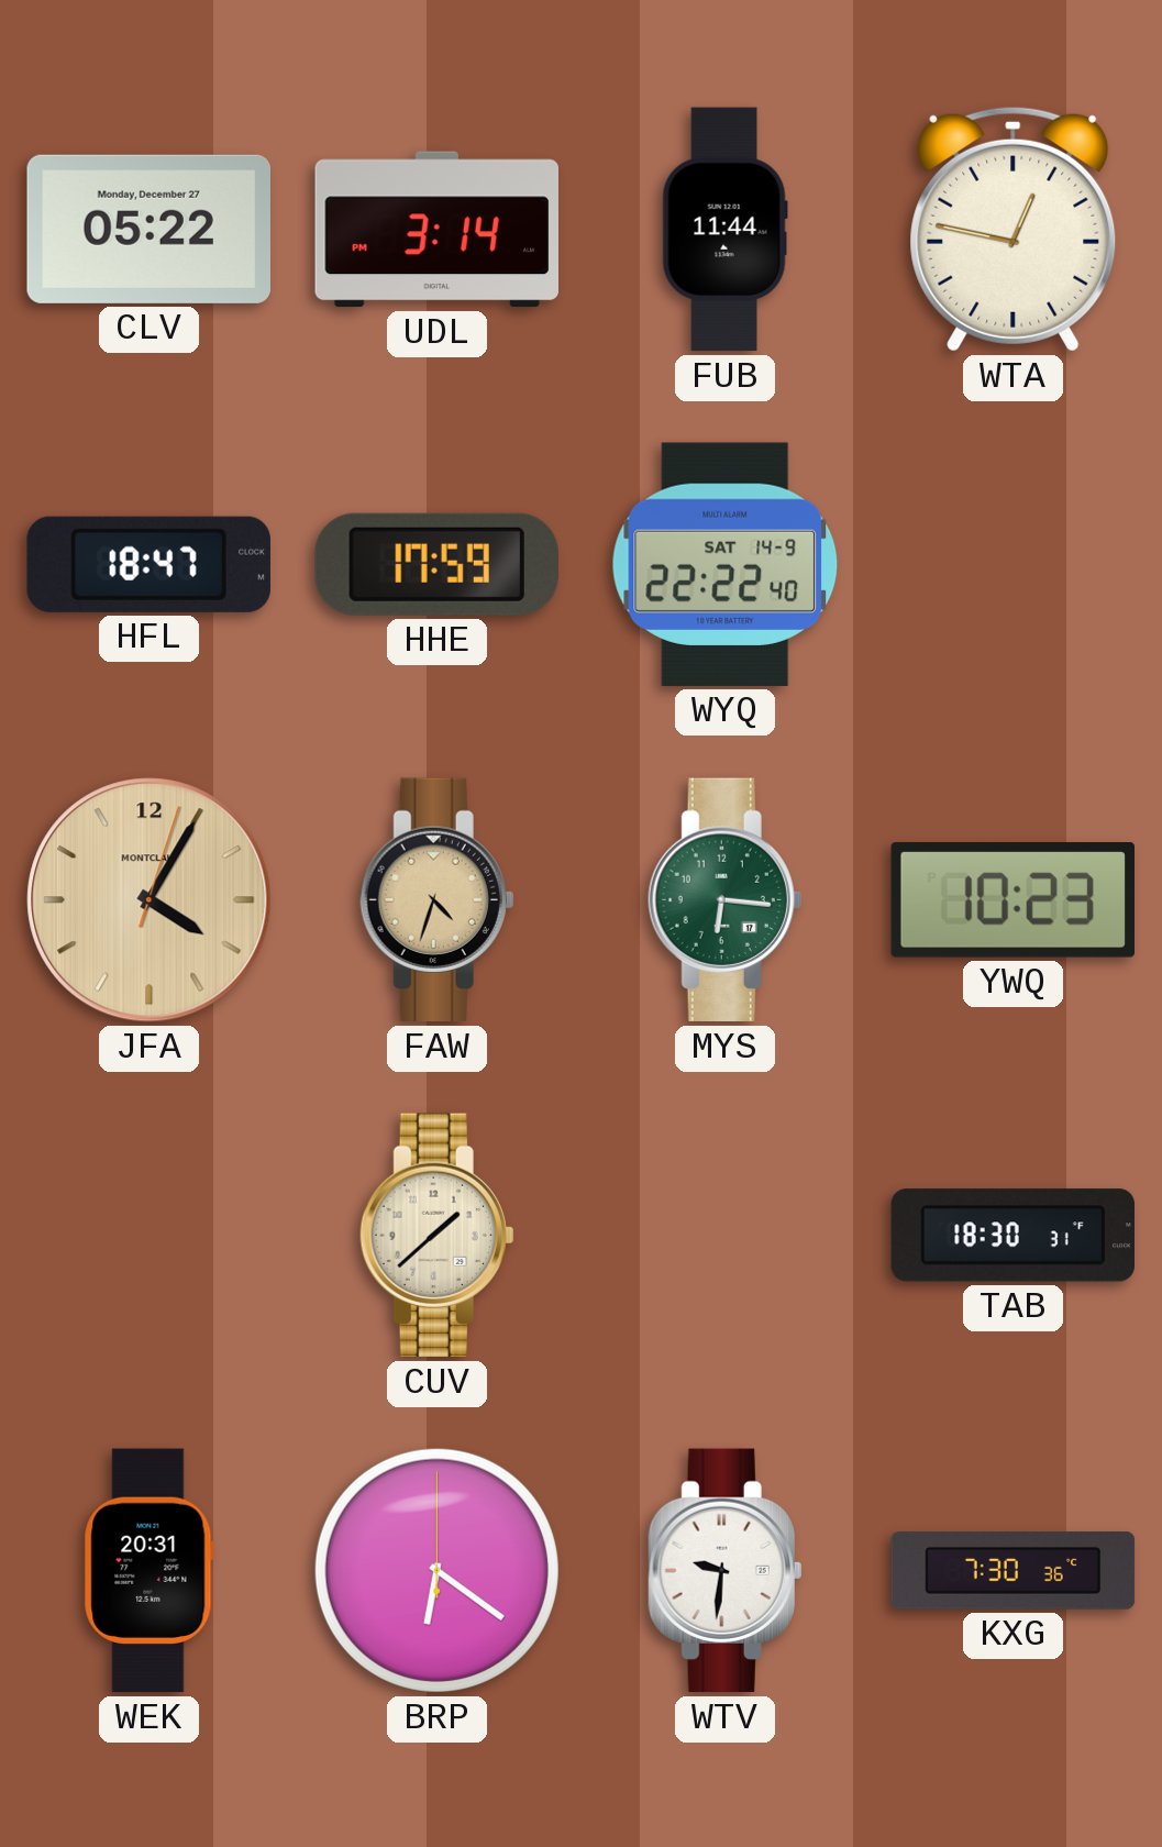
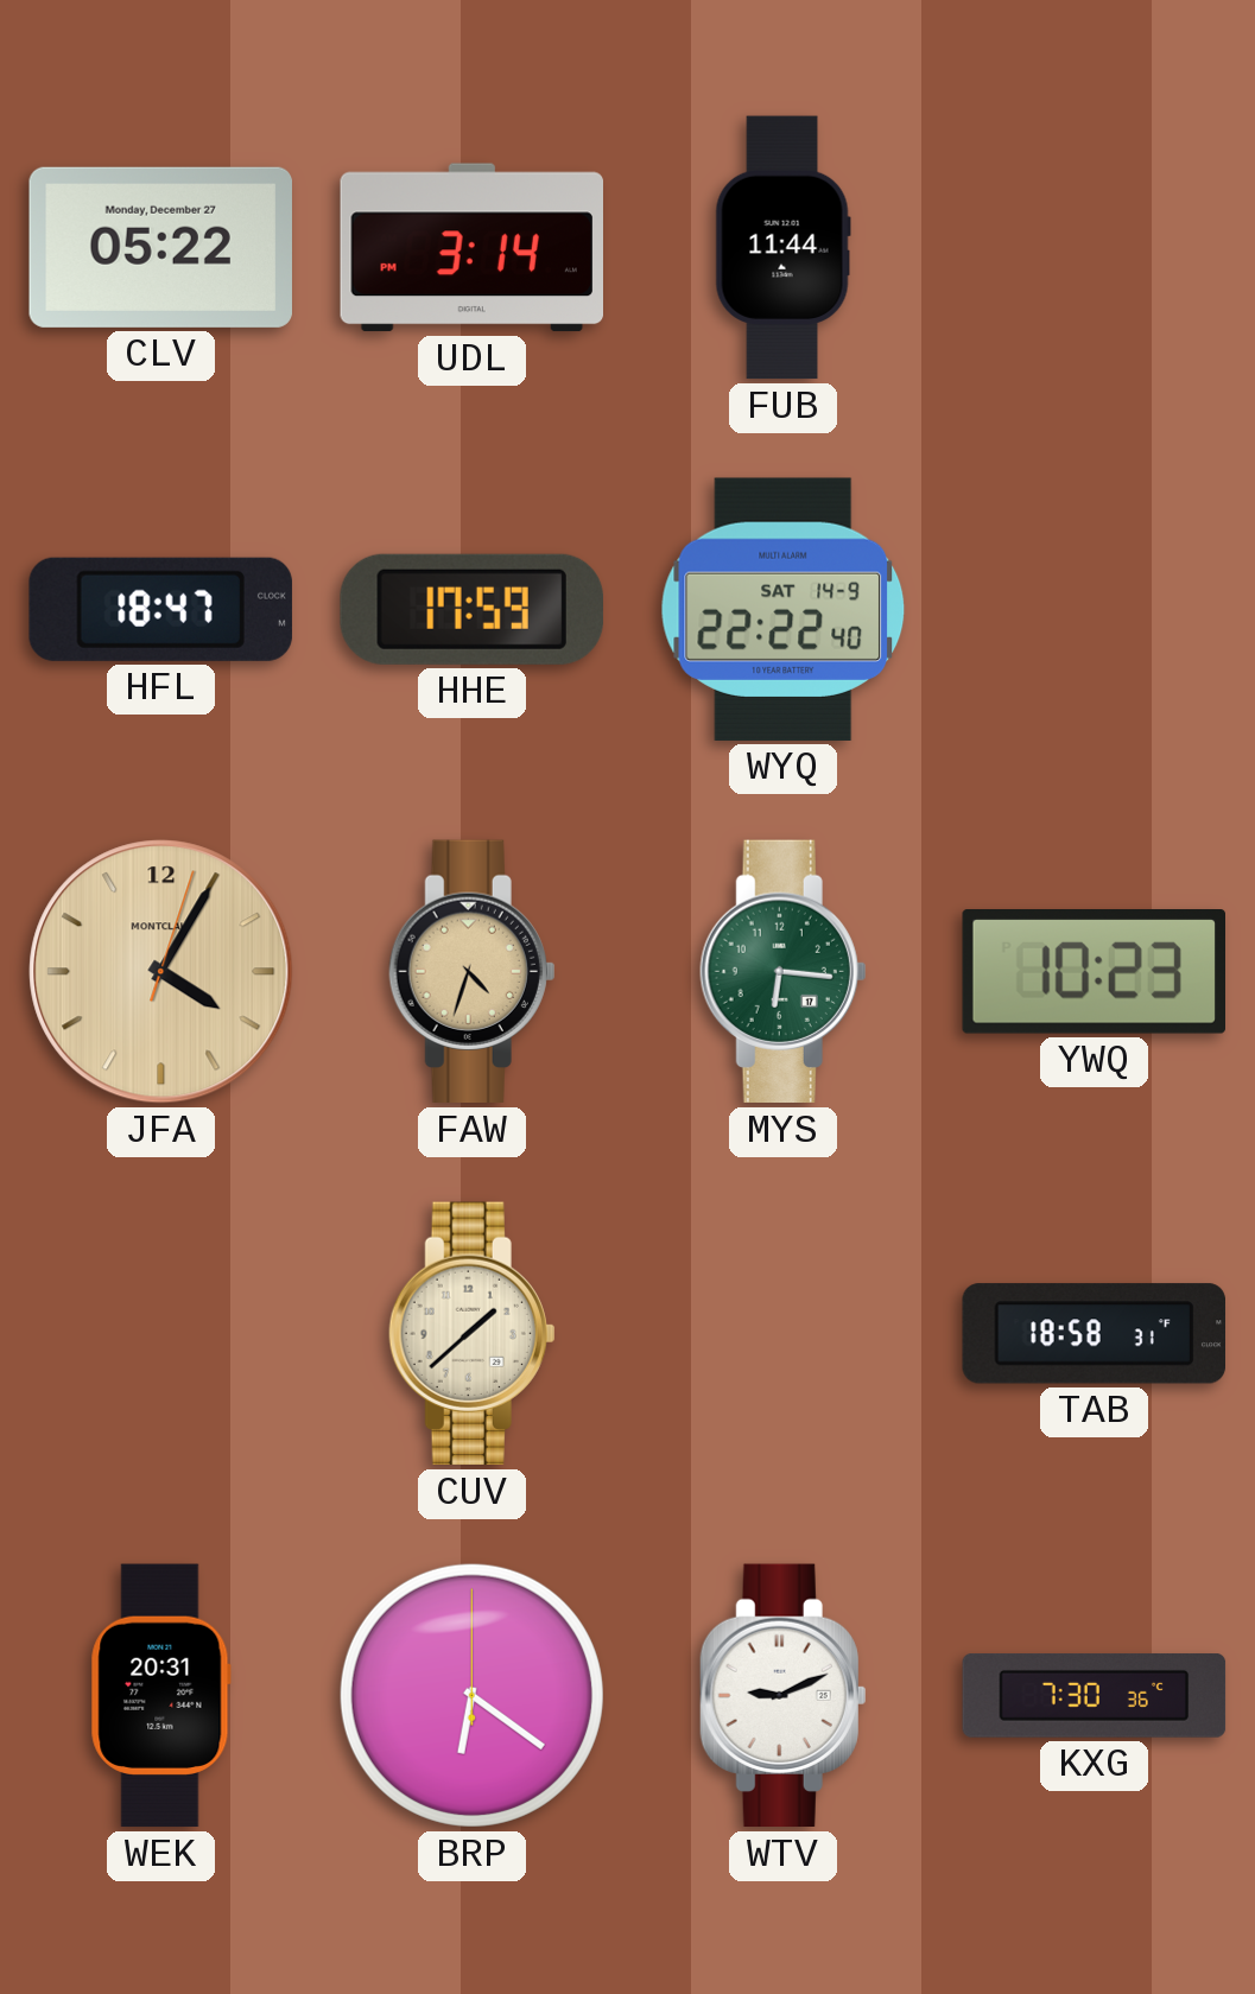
WTA: 12:47 -> none (1014, 229)
TAB: 18:30 -> 18:58 (1094, 1334)
WTV: 9:31 -> 9:11 (784, 1696)
